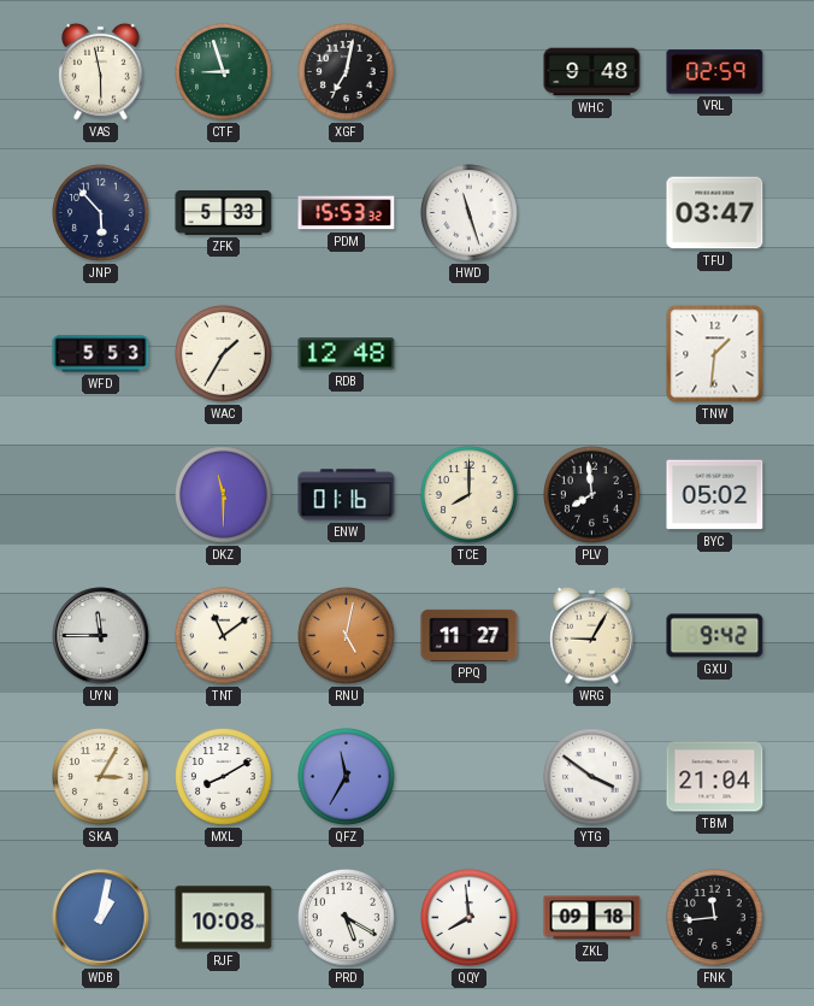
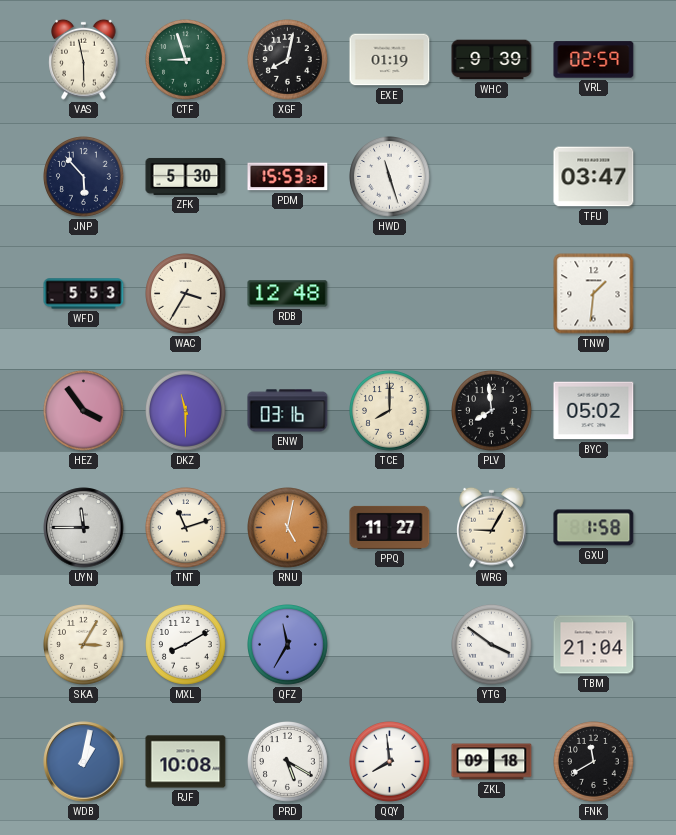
XGF: 7:02 -> 8:02 (288, 60)
EXE: none -> 01:19 (390, 60)
WHC: 9:48 -> 9:39 (492, 60)
ZFK: 5:33 -> 5:30 (186, 176)
WAC: 1:35 -> 3:35 (186, 294)
HEZ: none -> 3:54 (84, 411)
ENW: 01:16 -> 03:16 (288, 411)
TNT: 11:09 -> 11:12 (186, 528)
GXU: 9:42 -> 1:58 (594, 528)
FNK: 11:44 -> 11:40 (594, 762)
